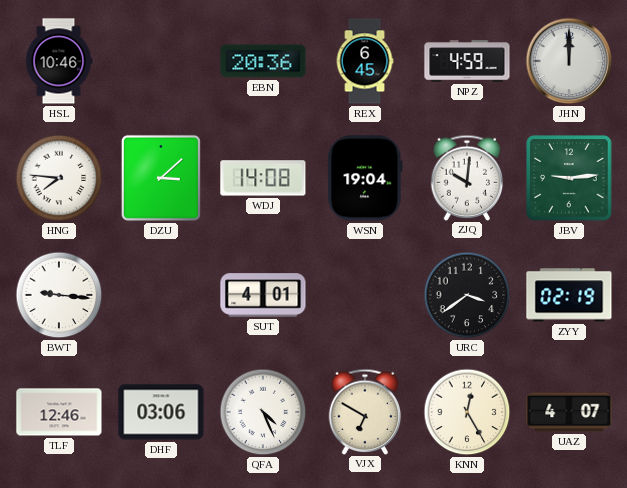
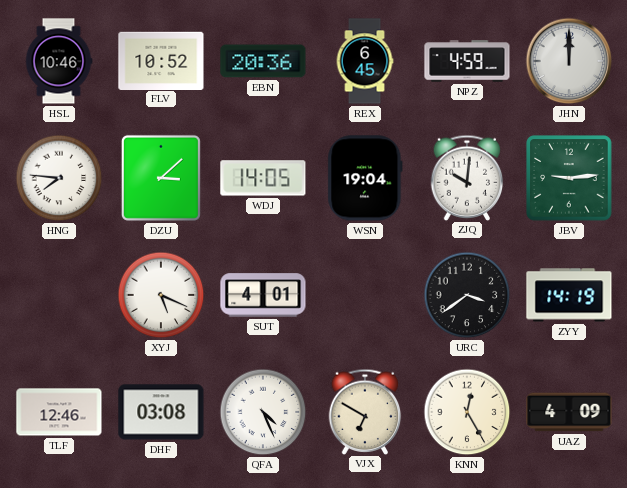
FLV: none -> 10:52 (161, 60)
WDJ: 14:08 -> 14:05 (263, 178)
BWT: 9:16 -> none (59, 295)
XYJ: none -> 5:19 (161, 295)
ZYY: 02:19 -> 14:19 (569, 295)
DHF: 03:06 -> 03:08 (161, 412)
UAZ: 4:07 -> 4:09 (569, 412)
